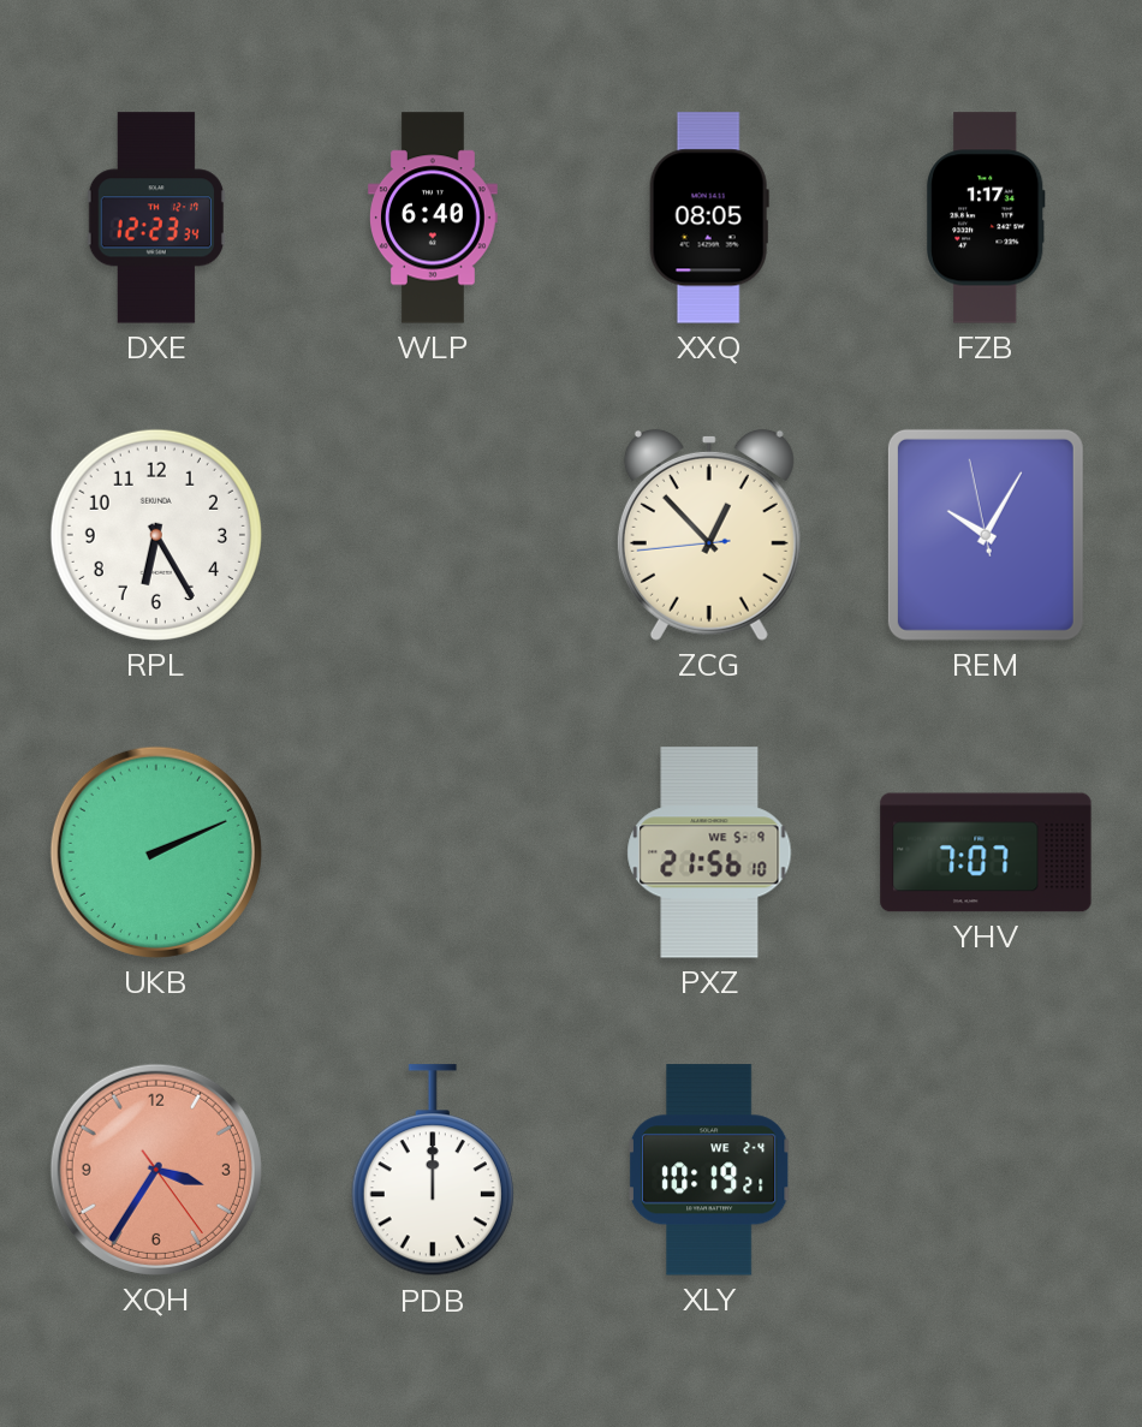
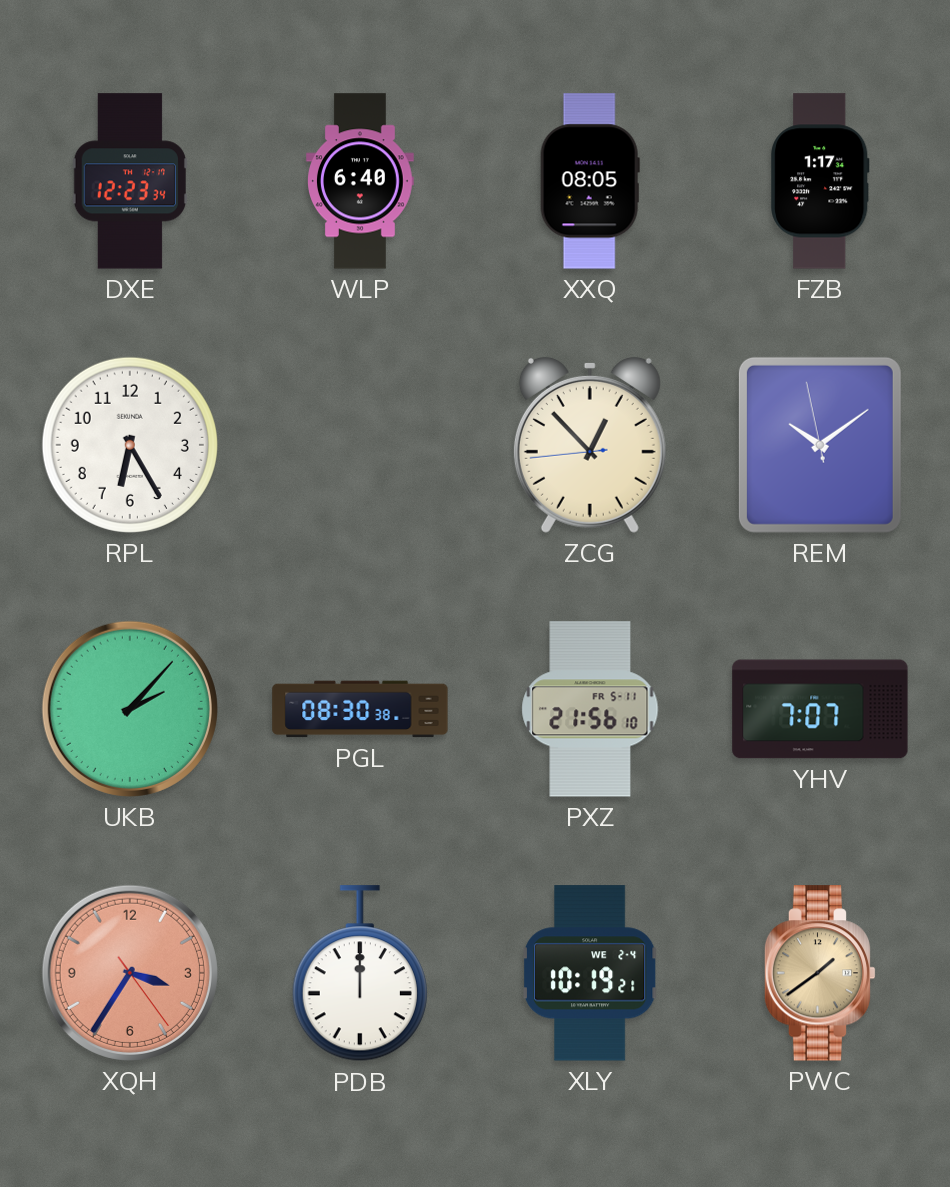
REM: 10:04 -> 10:08 (820, 445)
UKB: 2:11 -> 2:07 (130, 709)
PGL: none -> 08:30 (360, 709)
PXZ date: WE 5-9 -> FR 5-11 (590, 709)
PWC: none -> 1:39 (820, 973)
